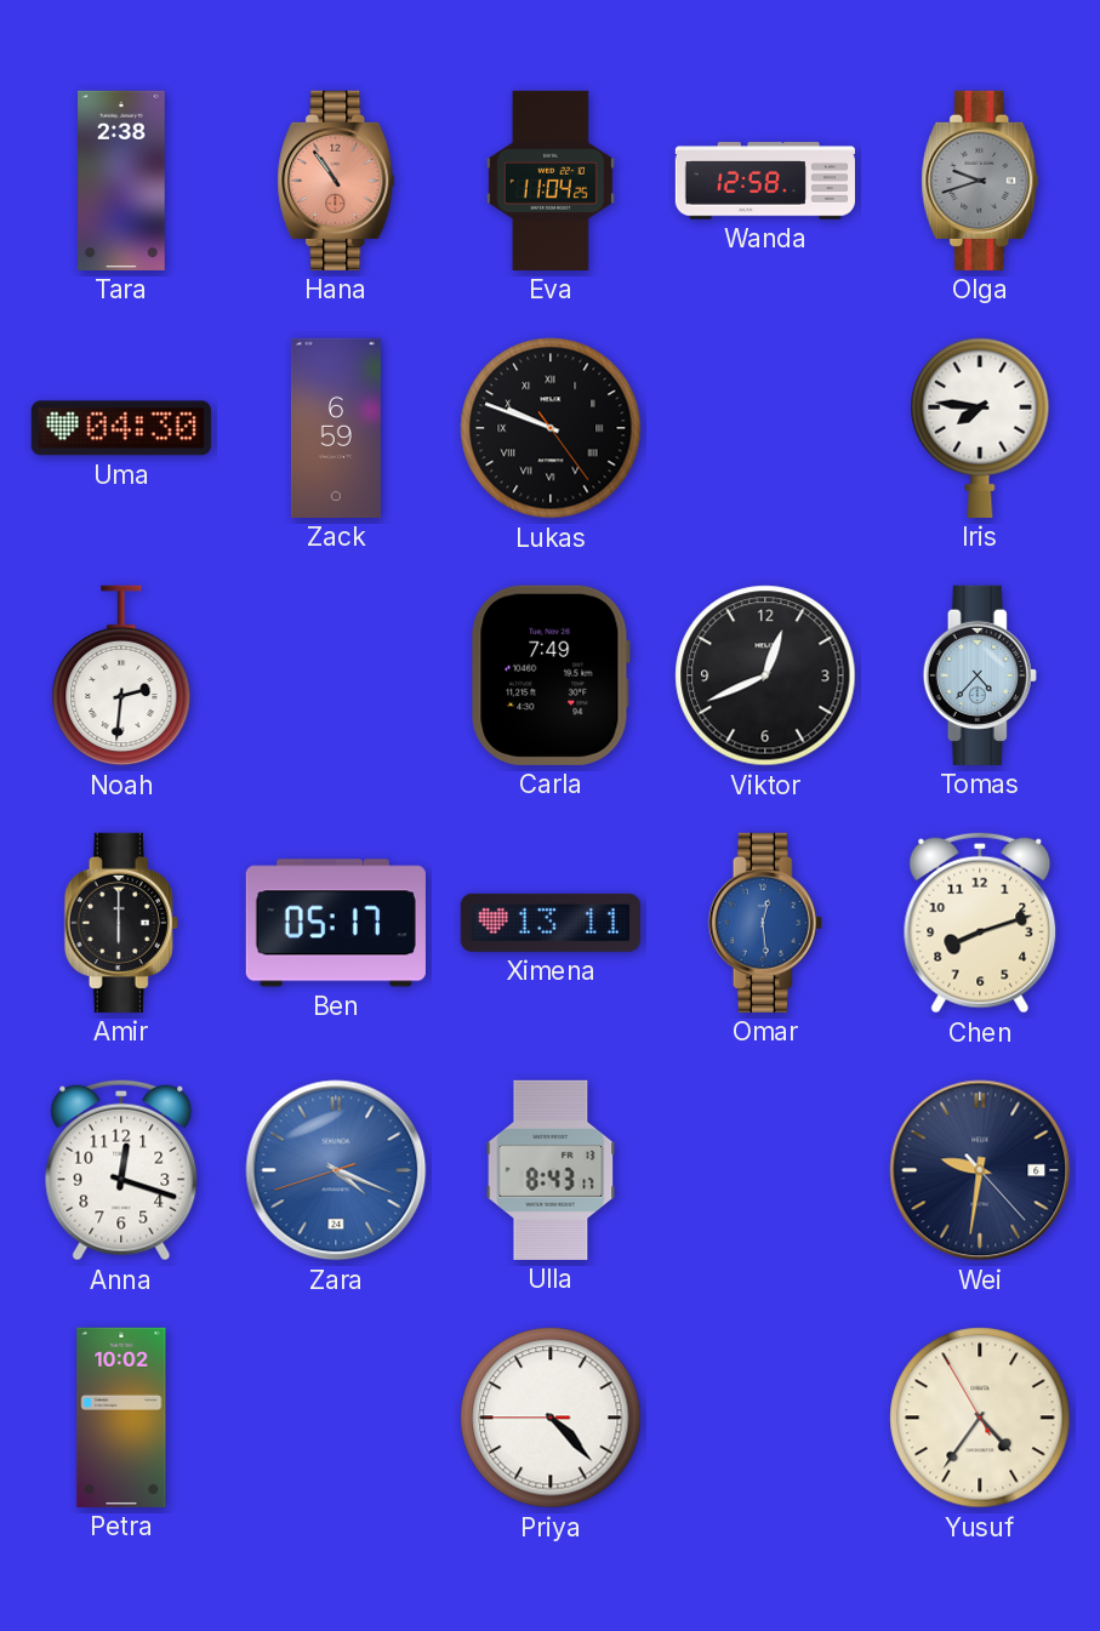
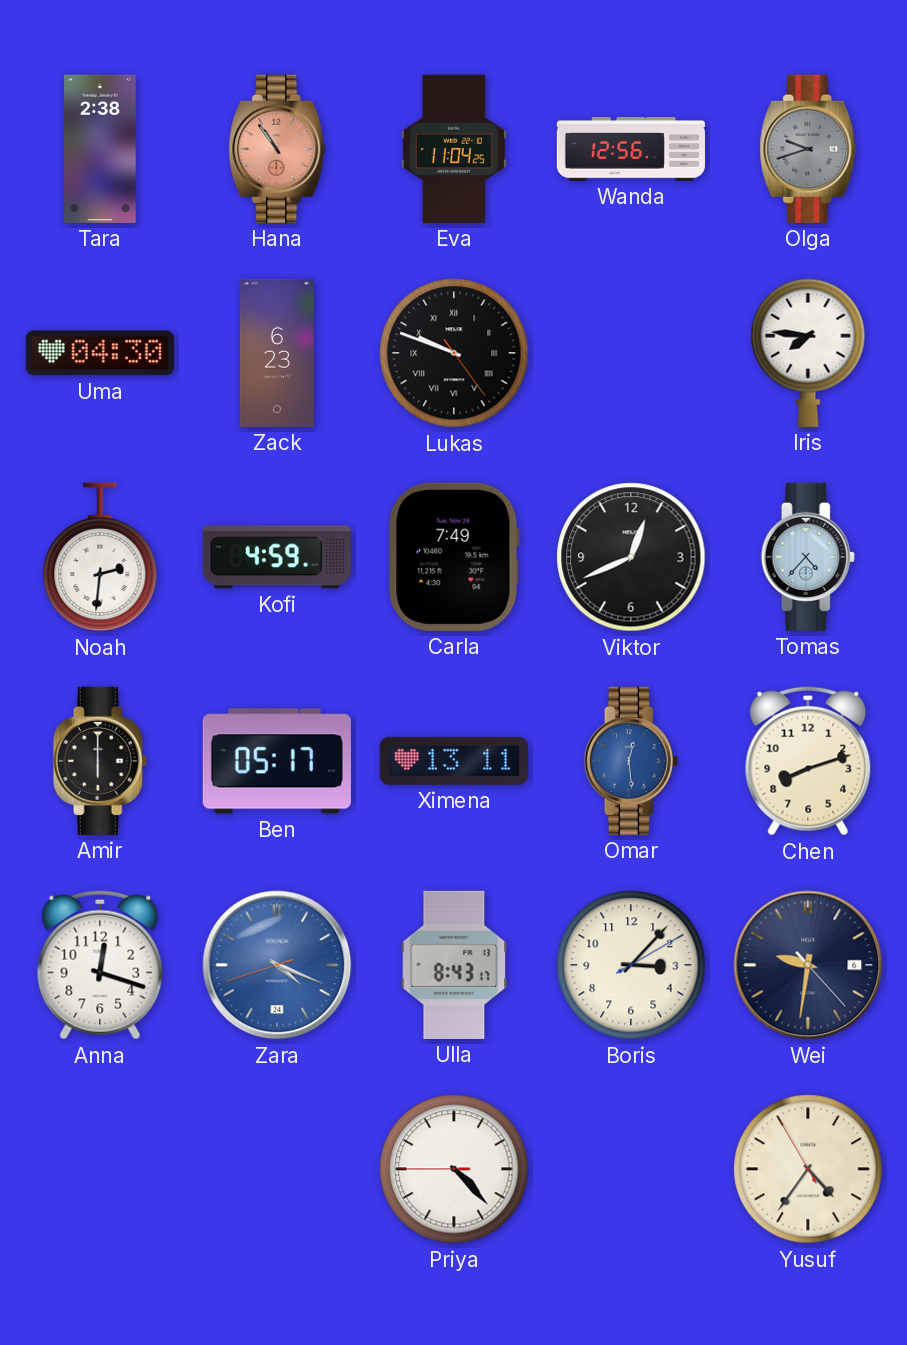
Wanda: 12:58 -> 12:56 (631, 149)
Zack: 6:59 -> 6:23 (277, 353)
Kofi: none -> 4:59 (277, 557)
Boris: none -> 3:07 (631, 965)
Petra: 10:02 -> none (121, 1418)
